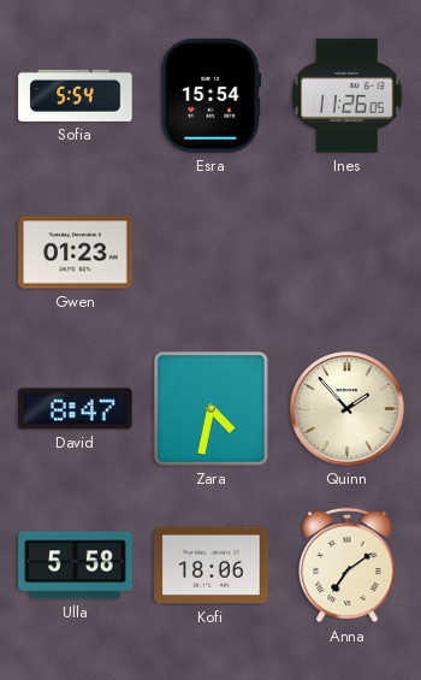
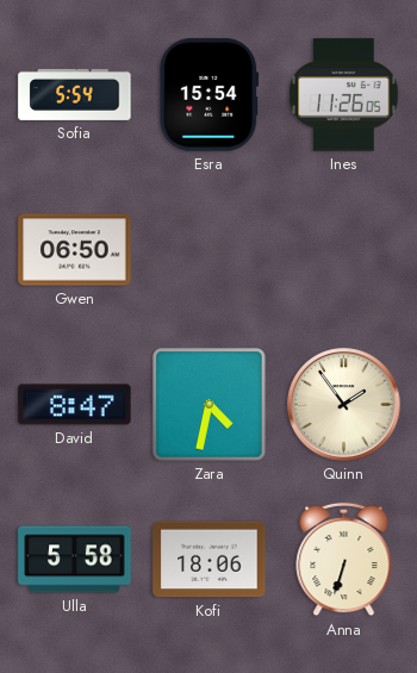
Gwen: 01:23 -> 06:50 (75, 250)
Quinn: 1:53 -> 1:54 (344, 405)
Anna: 7:09 -> 6:33 (344, 560)
